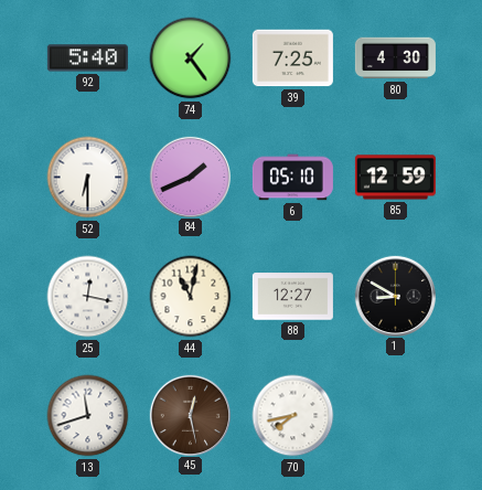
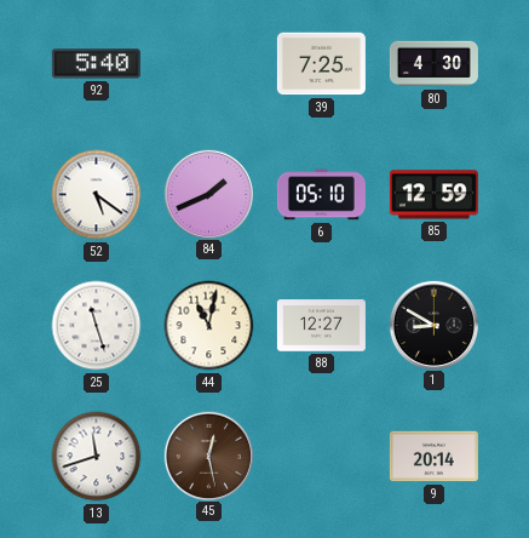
74: 1:24 -> none (191, 58)
52: 6:30 -> 5:21 (97, 195)
25: 12:17 -> 11:27 (97, 326)
70: 7:43 -> none (293, 416)
9: none -> 20:14 (433, 457)
